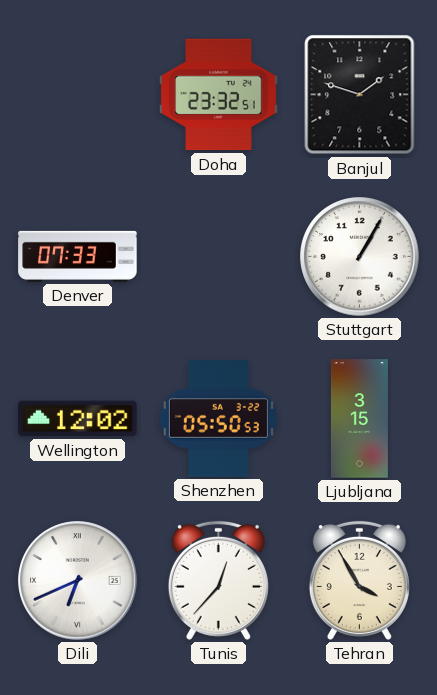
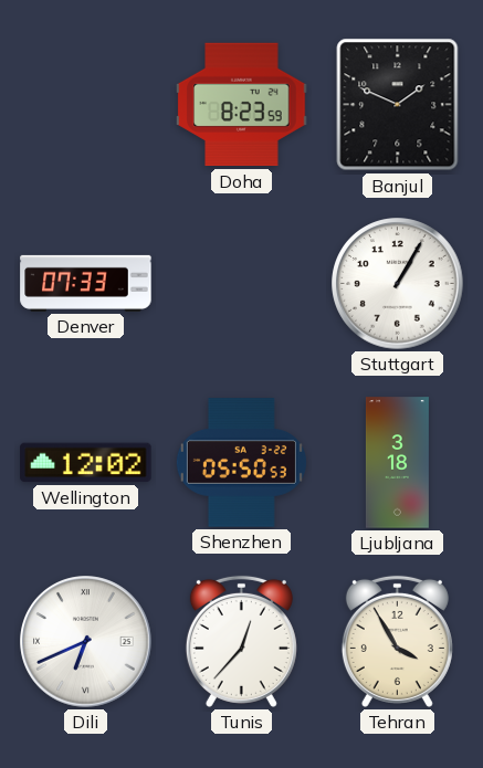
Doha: 23:32 -> 8:23 (242, 105)
Banjul: 1:48 -> 1:49 (398, 105)
Ljubljana: 3:15 -> 3:18 (397, 463)
